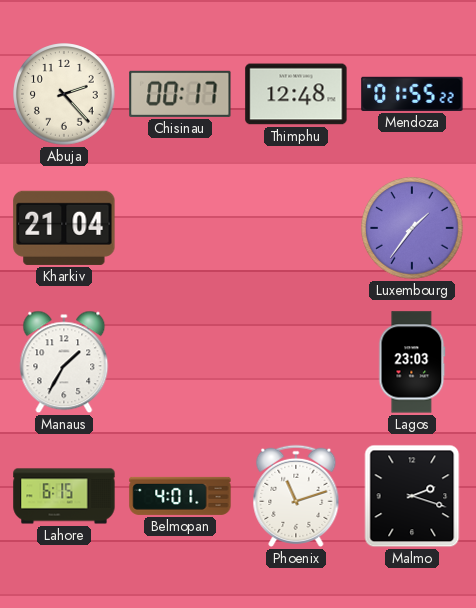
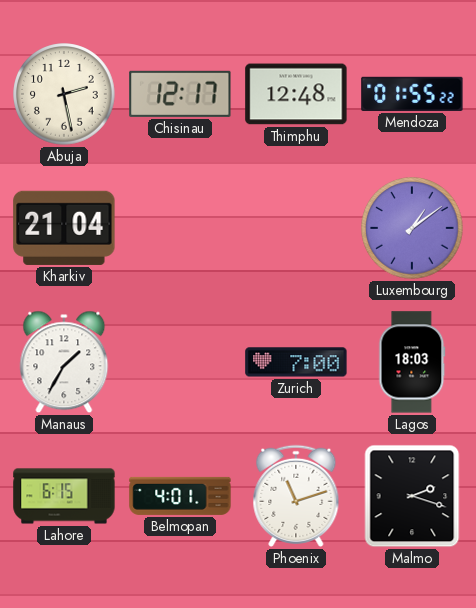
Abuja: 2:23 -> 2:28 (64, 94)
Chisinau: 00:17 -> 12:17 (180, 94)
Luxembourg: 1:36 -> 1:09 (412, 228)
Zurich: none -> 7:00 (296, 362)
Lagos: 23:03 -> 18:03 (412, 362)
